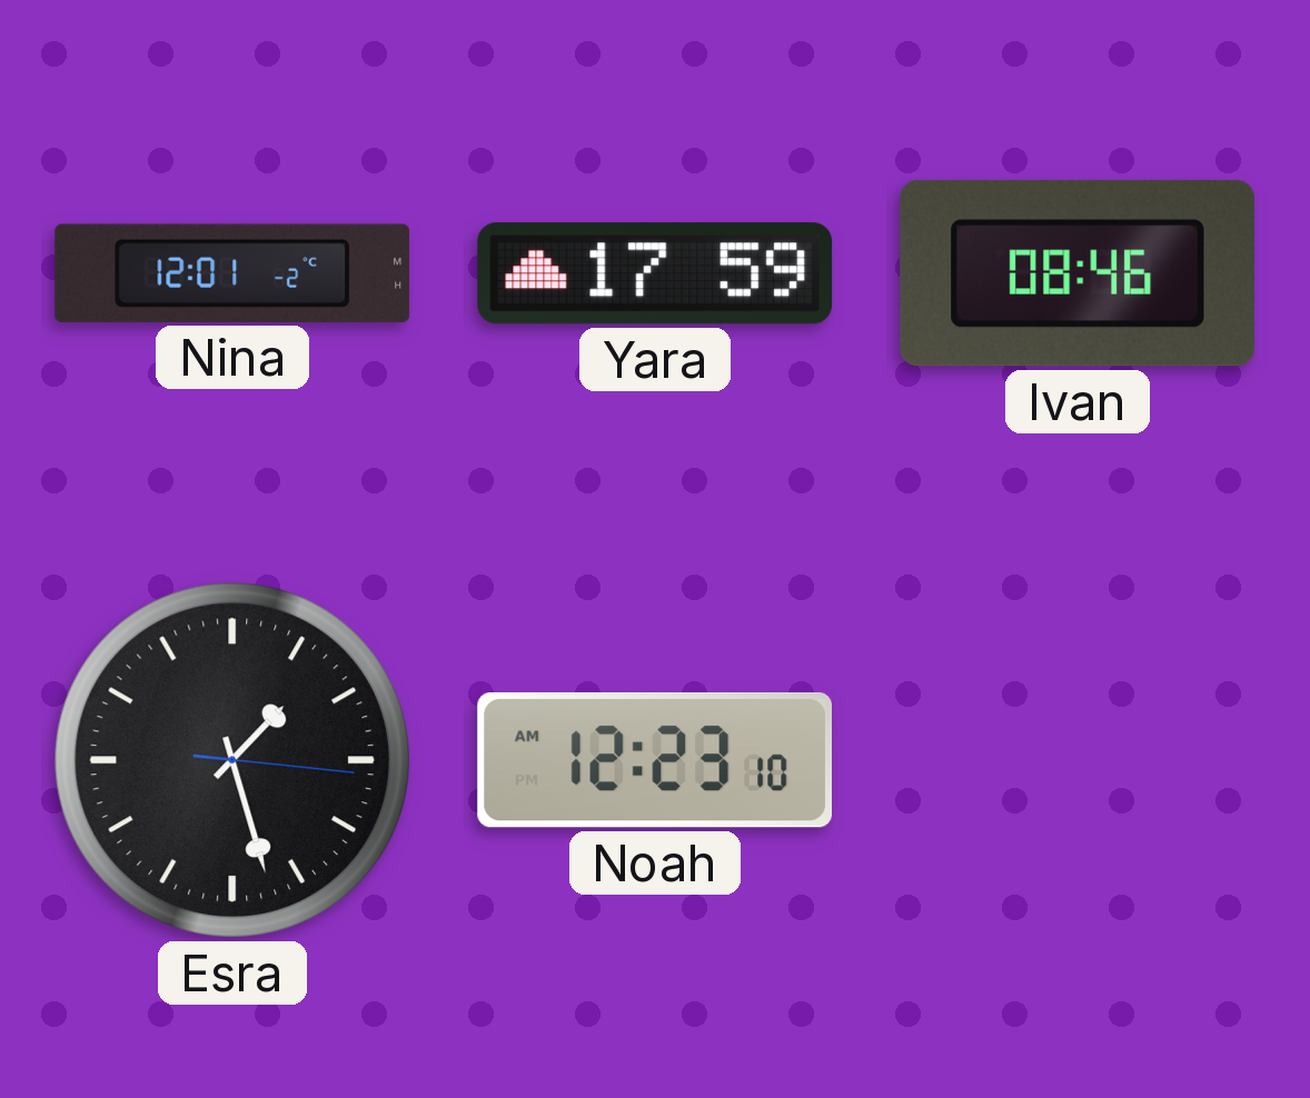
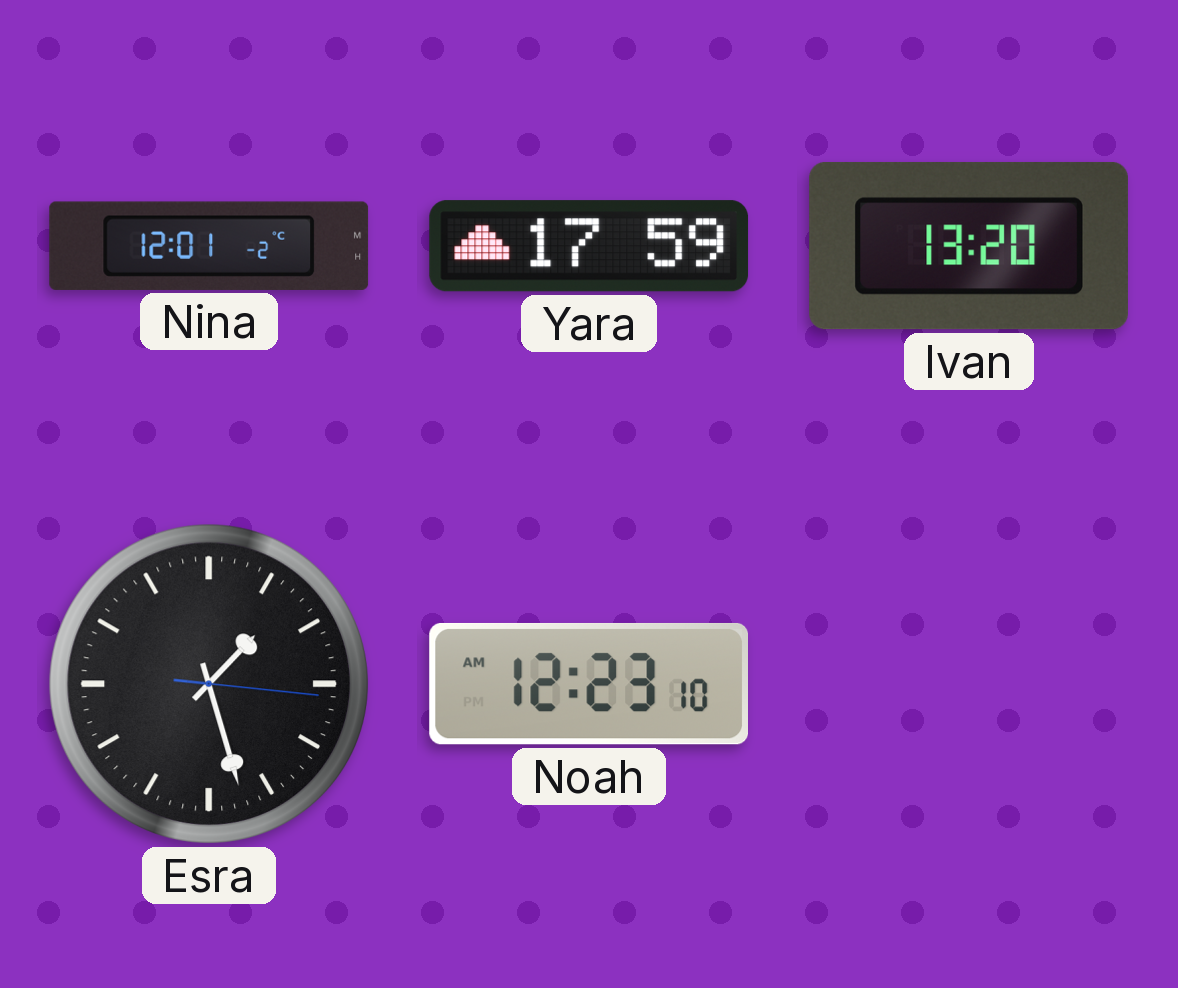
Ivan: 08:46 -> 13:20 (969, 246)
